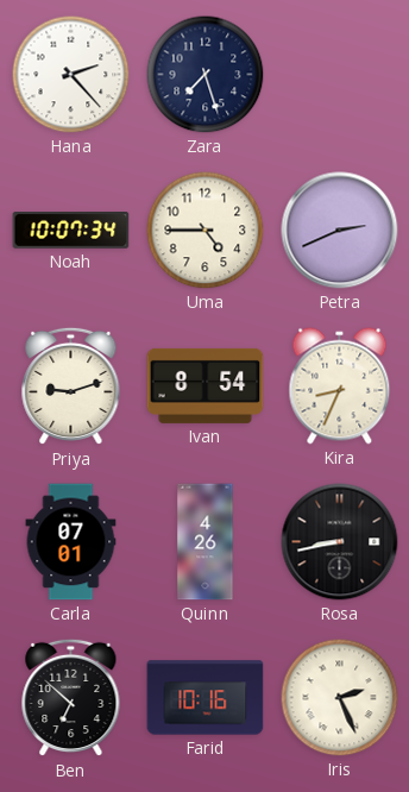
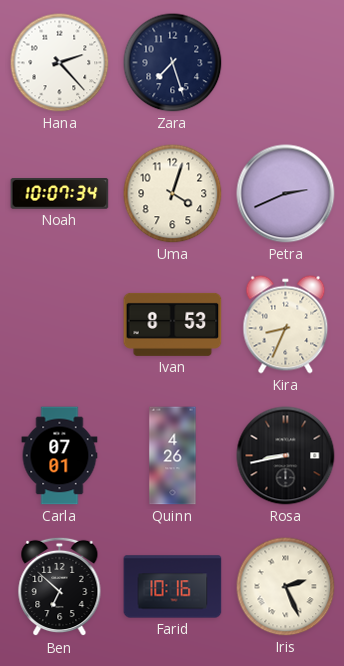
Uma: 4:45 -> 4:03 (173, 194)
Priya: 9:12 -> none (71, 386)
Ivan: 8:54 -> 8:53 (173, 324)
